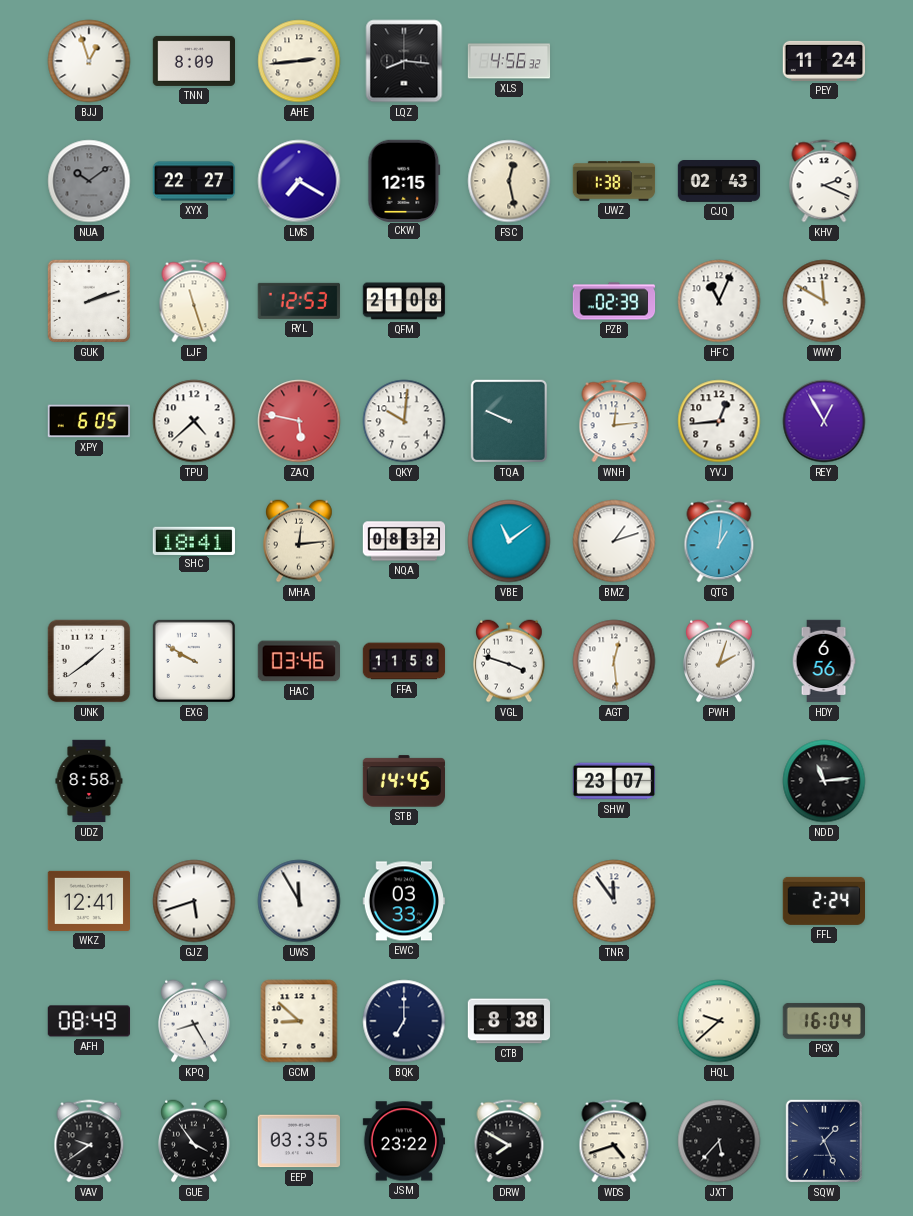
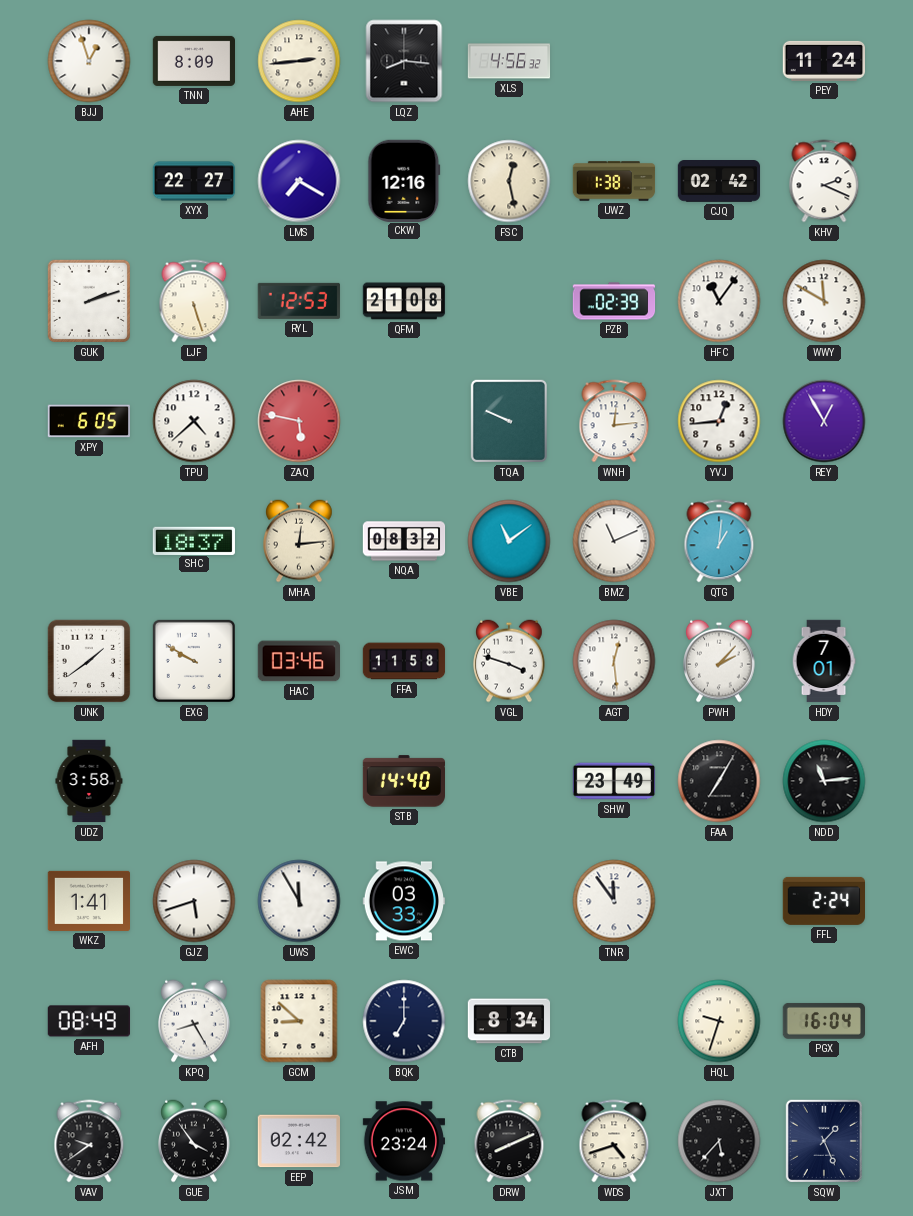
NUA: 10:09 -> none (89, 181)
CKW: 12:15 -> 12:16 (404, 180)
CJQ: 02:43 -> 02:42 (719, 182)
LJF: 11:27 -> 5:27 (194, 301)
HFC: 11:04 -> 11:06 (719, 301)
QKY: 10:01 -> none (404, 421)
SHC: 18:41 -> 18:37 (193, 540)
BMZ: 1:12 -> 11:11 (614, 541)
PWH: 2:03 -> 2:07 (720, 661)
HDY: 6:56 -> 7:01 (824, 661)
UDZ: 8:58 -> 3:58 (89, 781)
STB: 14:45 -> 14:40 (403, 781)
SHW: 23:07 -> 23:49 (614, 781)
FAA: none -> 7:05 (719, 781)
WKZ: 12:41 -> 1:41 (88, 901)
CTB: 8:38 -> 8:34 (509, 1021)
HQL: 9:38 -> 9:33 (719, 1021)
EEP: 03:35 -> 02:42 (298, 1141)
JSM: 23:22 -> 23:24 (404, 1141)
DRW: 7:50 -> 8:11 (509, 1141)
